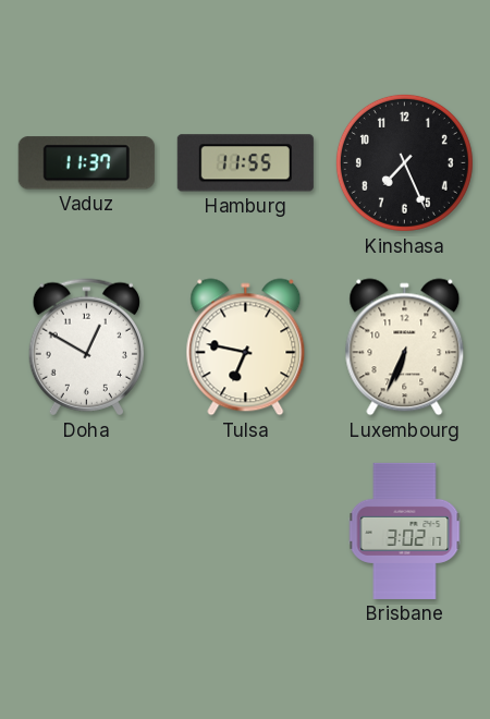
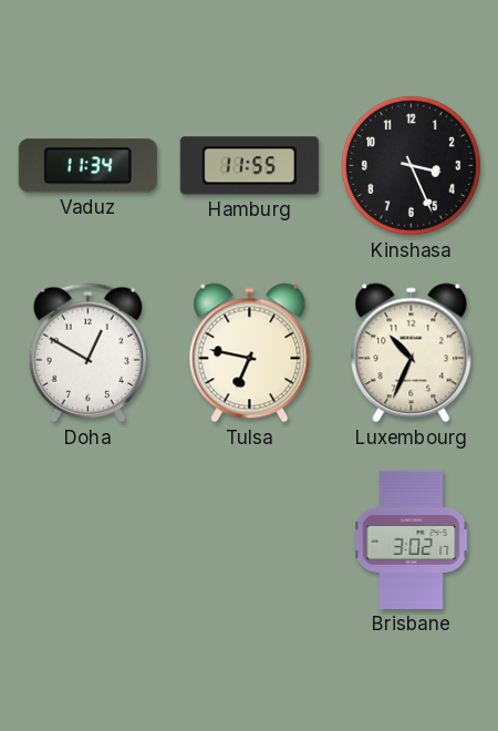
Vaduz: 11:37 -> 11:34 (87, 166)
Kinshasa: 7:26 -> 3:26 (411, 165)
Luxembourg: 6:34 -> 10:34 (412, 353)
